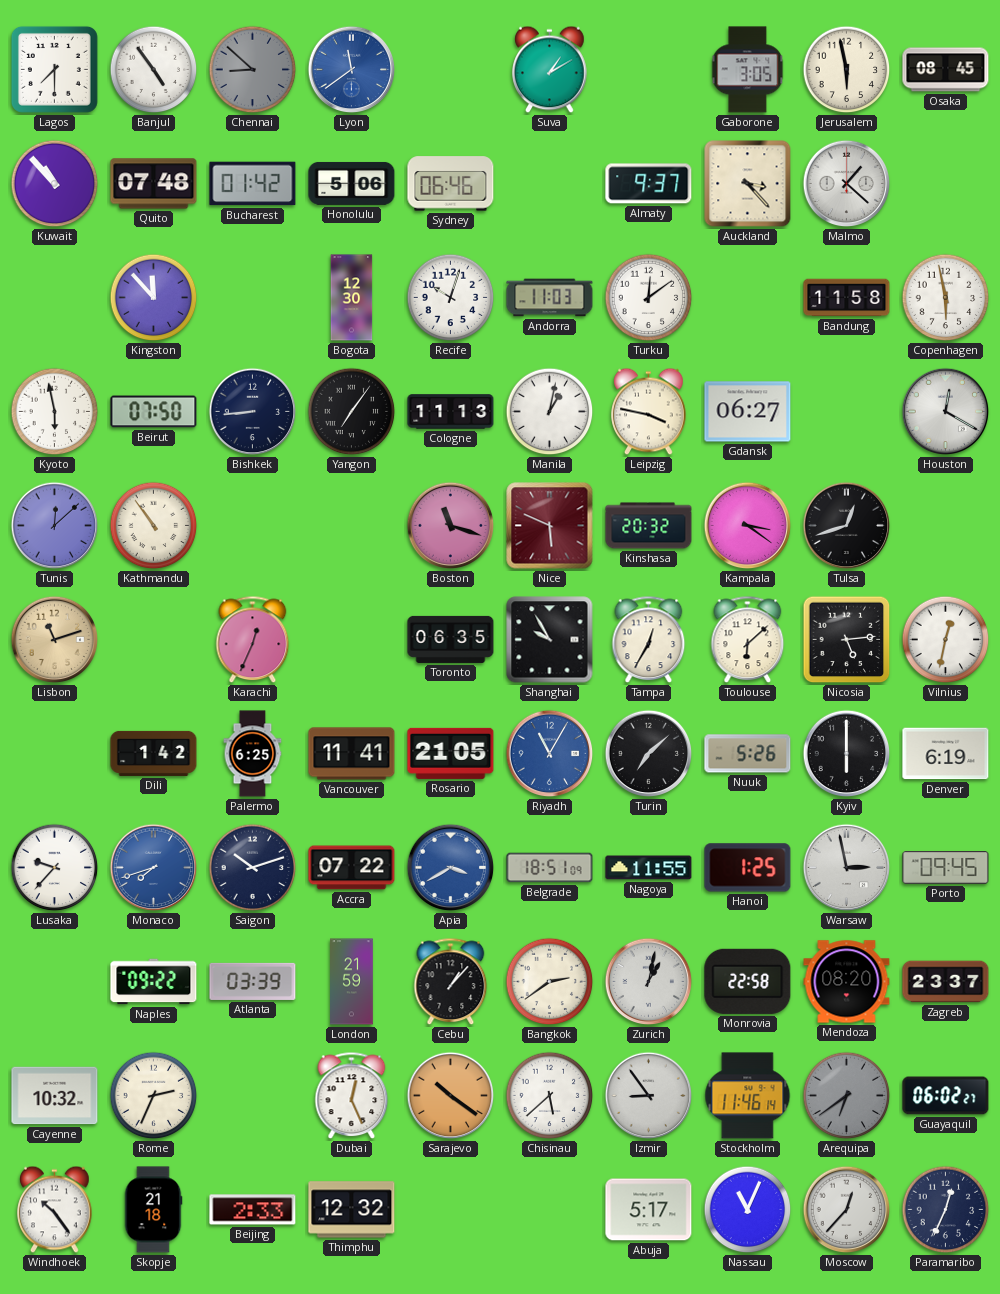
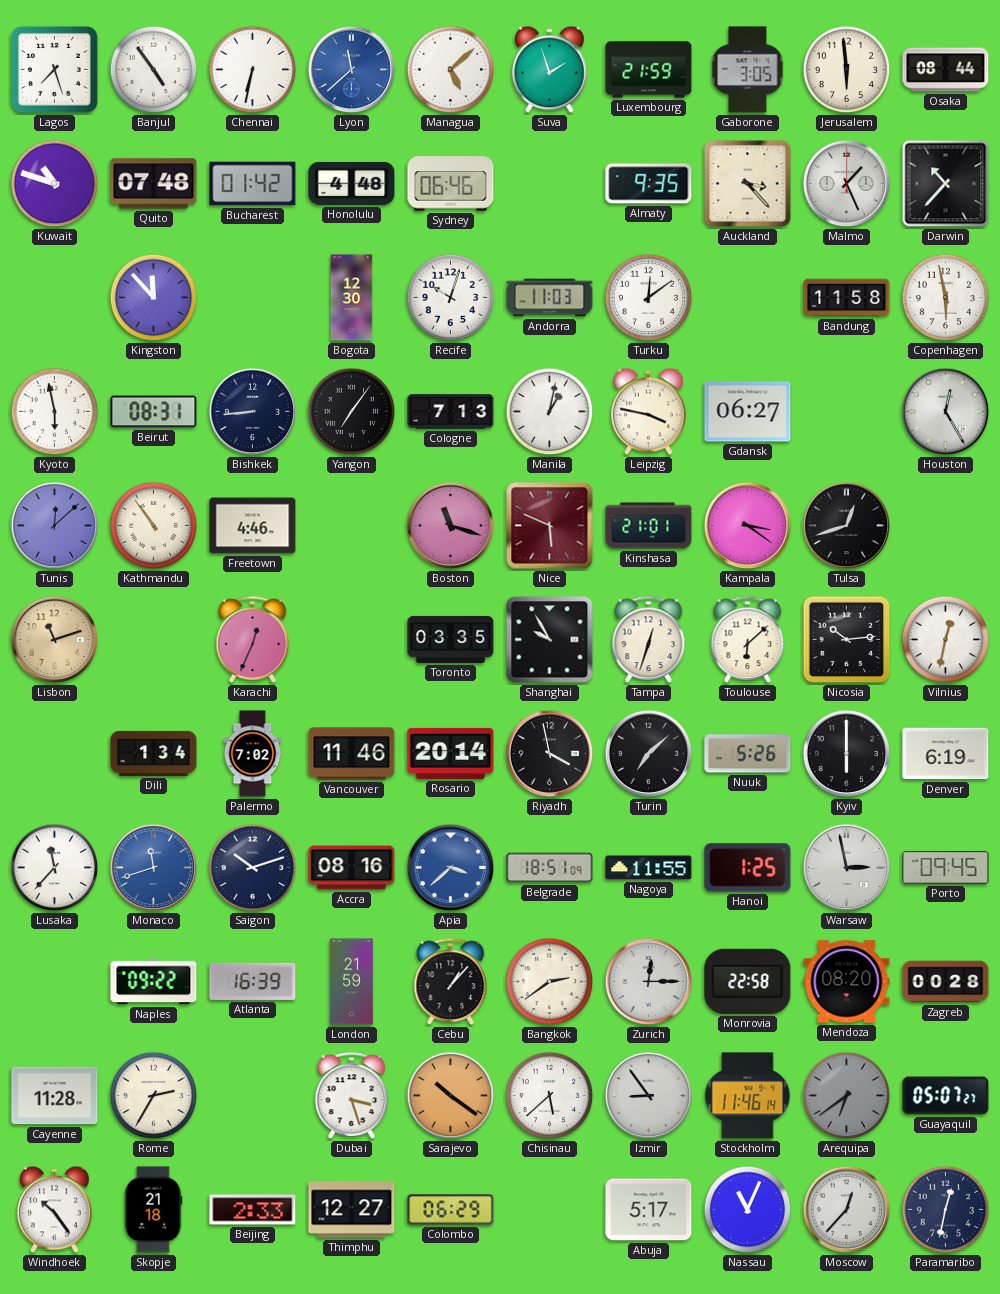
Lagos: 7:30 -> 7:27 (54, 69)
Chennai: 8:52 -> 6:32 (253, 70)
Chennai dial: grey -> white (253, 70)
Lyon: 11:39 -> 11:38 (352, 70)
Managua: none -> 5:08 (451, 70)
Suva: 1:10 -> 1:57 (550, 70)
Luxembourg: none -> 21:59 (649, 70)
Jerusalem: 5:58 -> 5:59 (847, 70)
Osaka: 08:45 -> 08:44 (946, 70)
Kuwait: 10:53 -> 10:48 (55, 184)
Honolulu: 5:06 -> 4:48 (352, 183)
Almaty: 9:37 -> 9:35 (649, 184)
Malmo: 1:22 -> 1:26 (847, 184)
Darwin: none -> 10:37 (946, 184)
Beirut: 07:50 -> 08:31 (154, 412)
Cologne: 11:13 -> 7:13 (451, 412)
Houston: 12:20 -> 12:25 (946, 412)
Freetown: none -> 4:46 (253, 526)
Kinshasa: 20:32 -> 21:01 (649, 526)
Toronto: 06:35 -> 03:35 (451, 639)
Tampa: 12:35 -> 12:33 (649, 640)
Nicosia: 5:14 -> 10:14 (847, 640)
Dili: 1:42 -> 1:34 (154, 753)
Palermo: 6:25 -> 7:02 (253, 754)
Vancouver: 11:41 -> 11:46 (352, 754)
Rosario: 21:05 -> 20:14 (451, 753)
Riyadh: 11:05 -> 3:58 (550, 754)
Riyadh dial: blue -> black (550, 754)
Lusaka: 9:37 -> 11:37 (55, 868)
Monaco: 7:42 -> 11:42 (154, 868)
Accra: 07:22 -> 08:16 (352, 868)
Apia: 3:40 -> 3:38 (451, 868)
Atlanta: 03:39 -> 16:39 (253, 981)
Zurich: 1:02 -> 12:15 (649, 982)
Zagreb: 23:37 -> 00:28 (946, 982)
Cayenne: 10:32 -> 11:28 (55, 1096)
Rome: 2:34 -> 2:35 (154, 1096)
Dubai: 12:26 -> 3:27 (352, 1096)
Guayaquil: 06:02 -> 05:07 (946, 1096)
Thimphu: 12:32 -> 12:27 (352, 1210)
Colombo: none -> 06:29 (451, 1210)
Paramaribo: 12:34 -> 12:32 (946, 1210)
